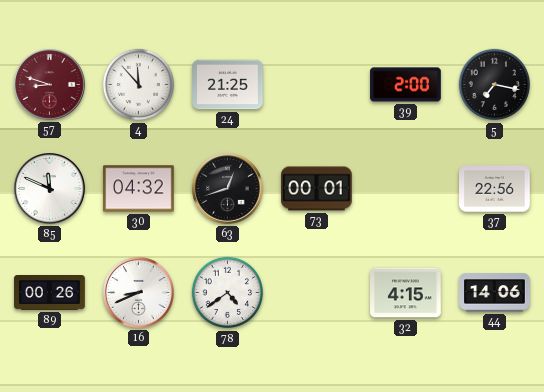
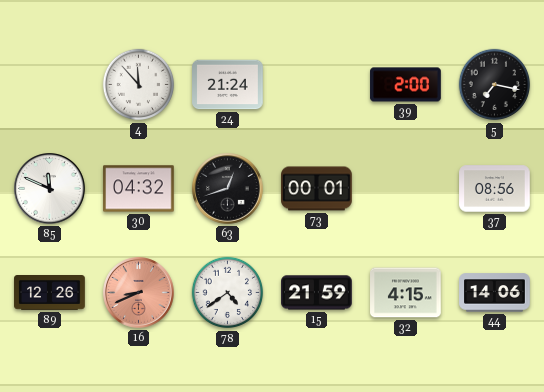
57: 8:48 -> none (50, 85)
24: 21:25 -> 21:24 (228, 85)
37: 22:56 -> 08:56 (495, 189)
89: 00:26 -> 12:26 (50, 293)
16 dial: white -> salmon (139, 293)
15: none -> 21:59 (317, 293)
